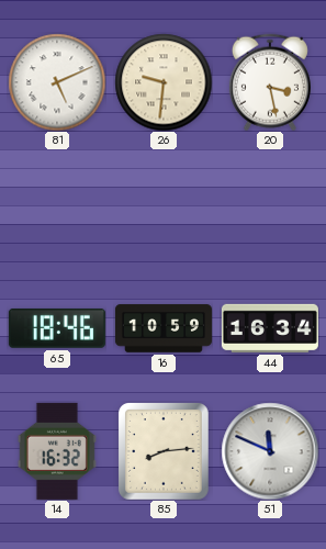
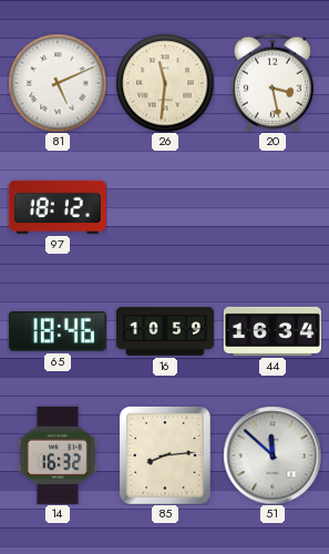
26: 9:31 -> 11:31 (165, 83)
97: none -> 18:12 (58, 207)
51: 11:49 -> 11:52 (273, 455)
